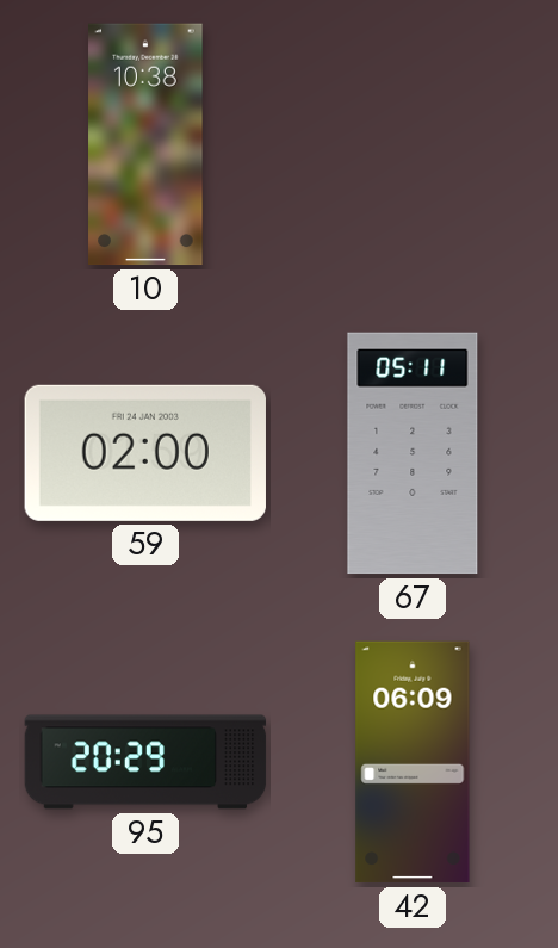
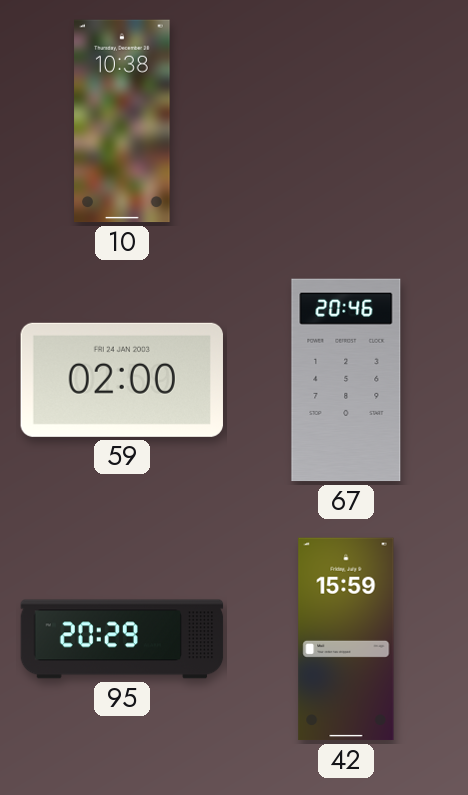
67: 05:11 -> 20:46 (346, 380)
42: 06:09 -> 15:59 (346, 639)
